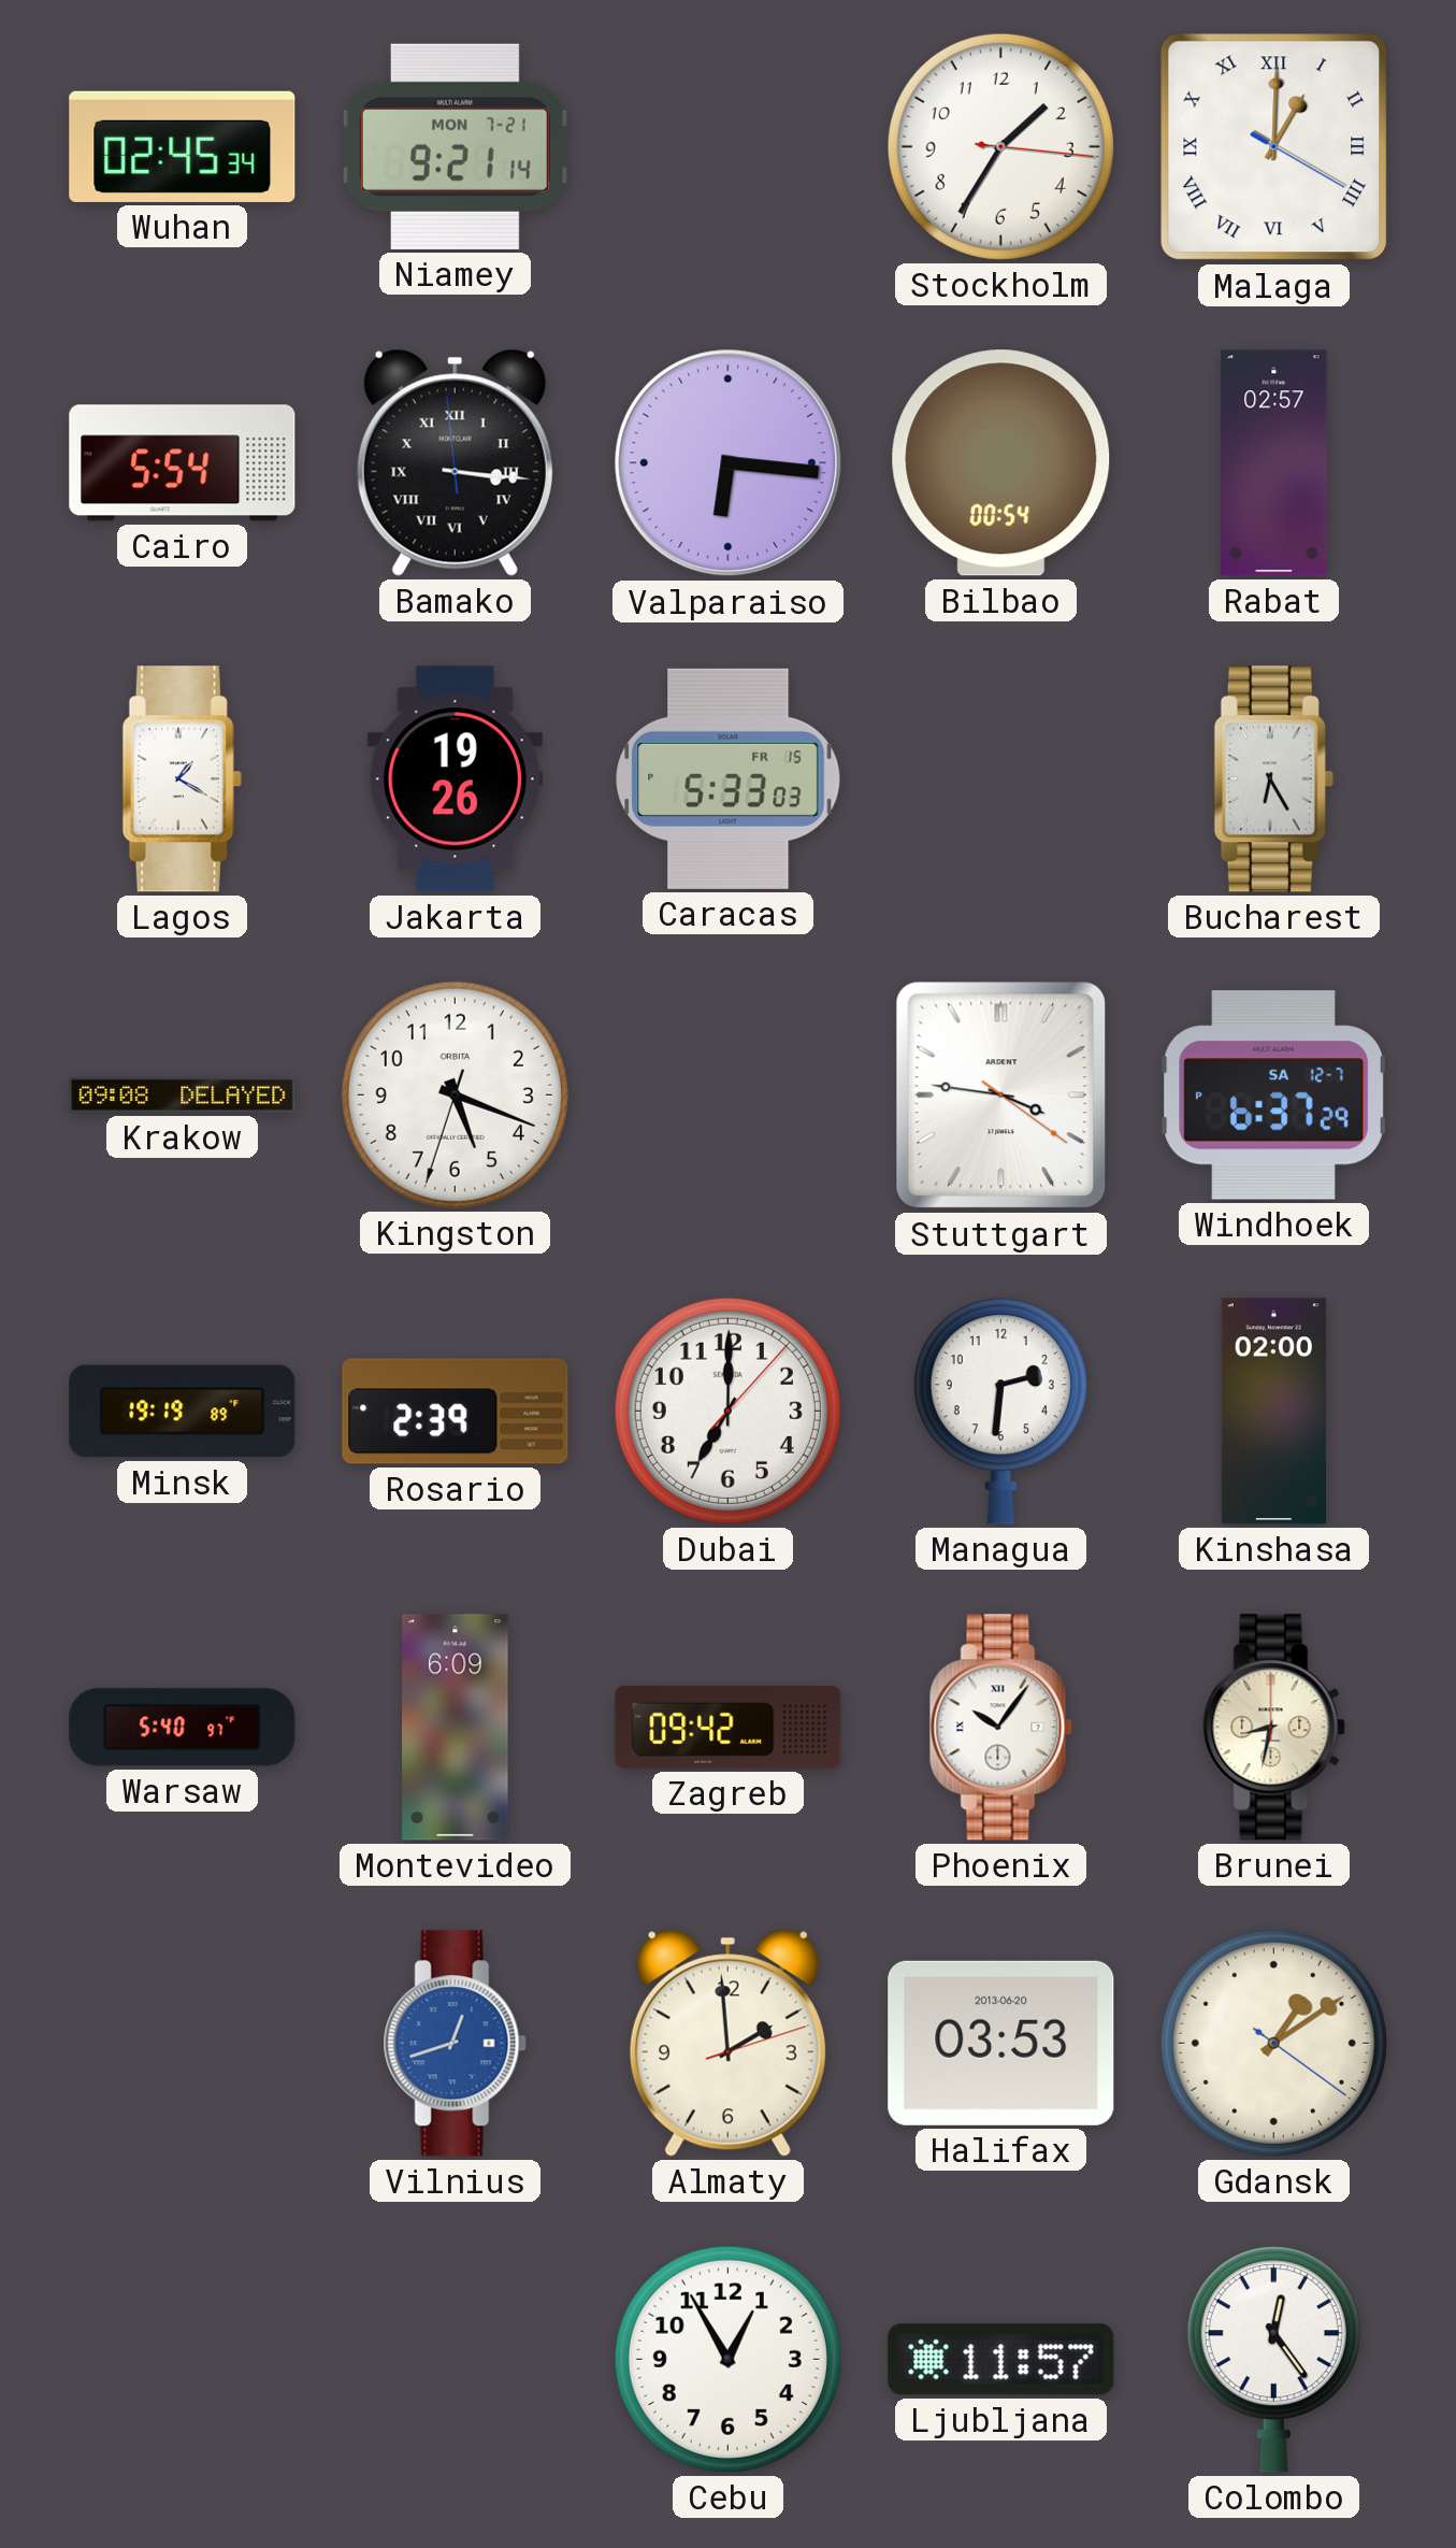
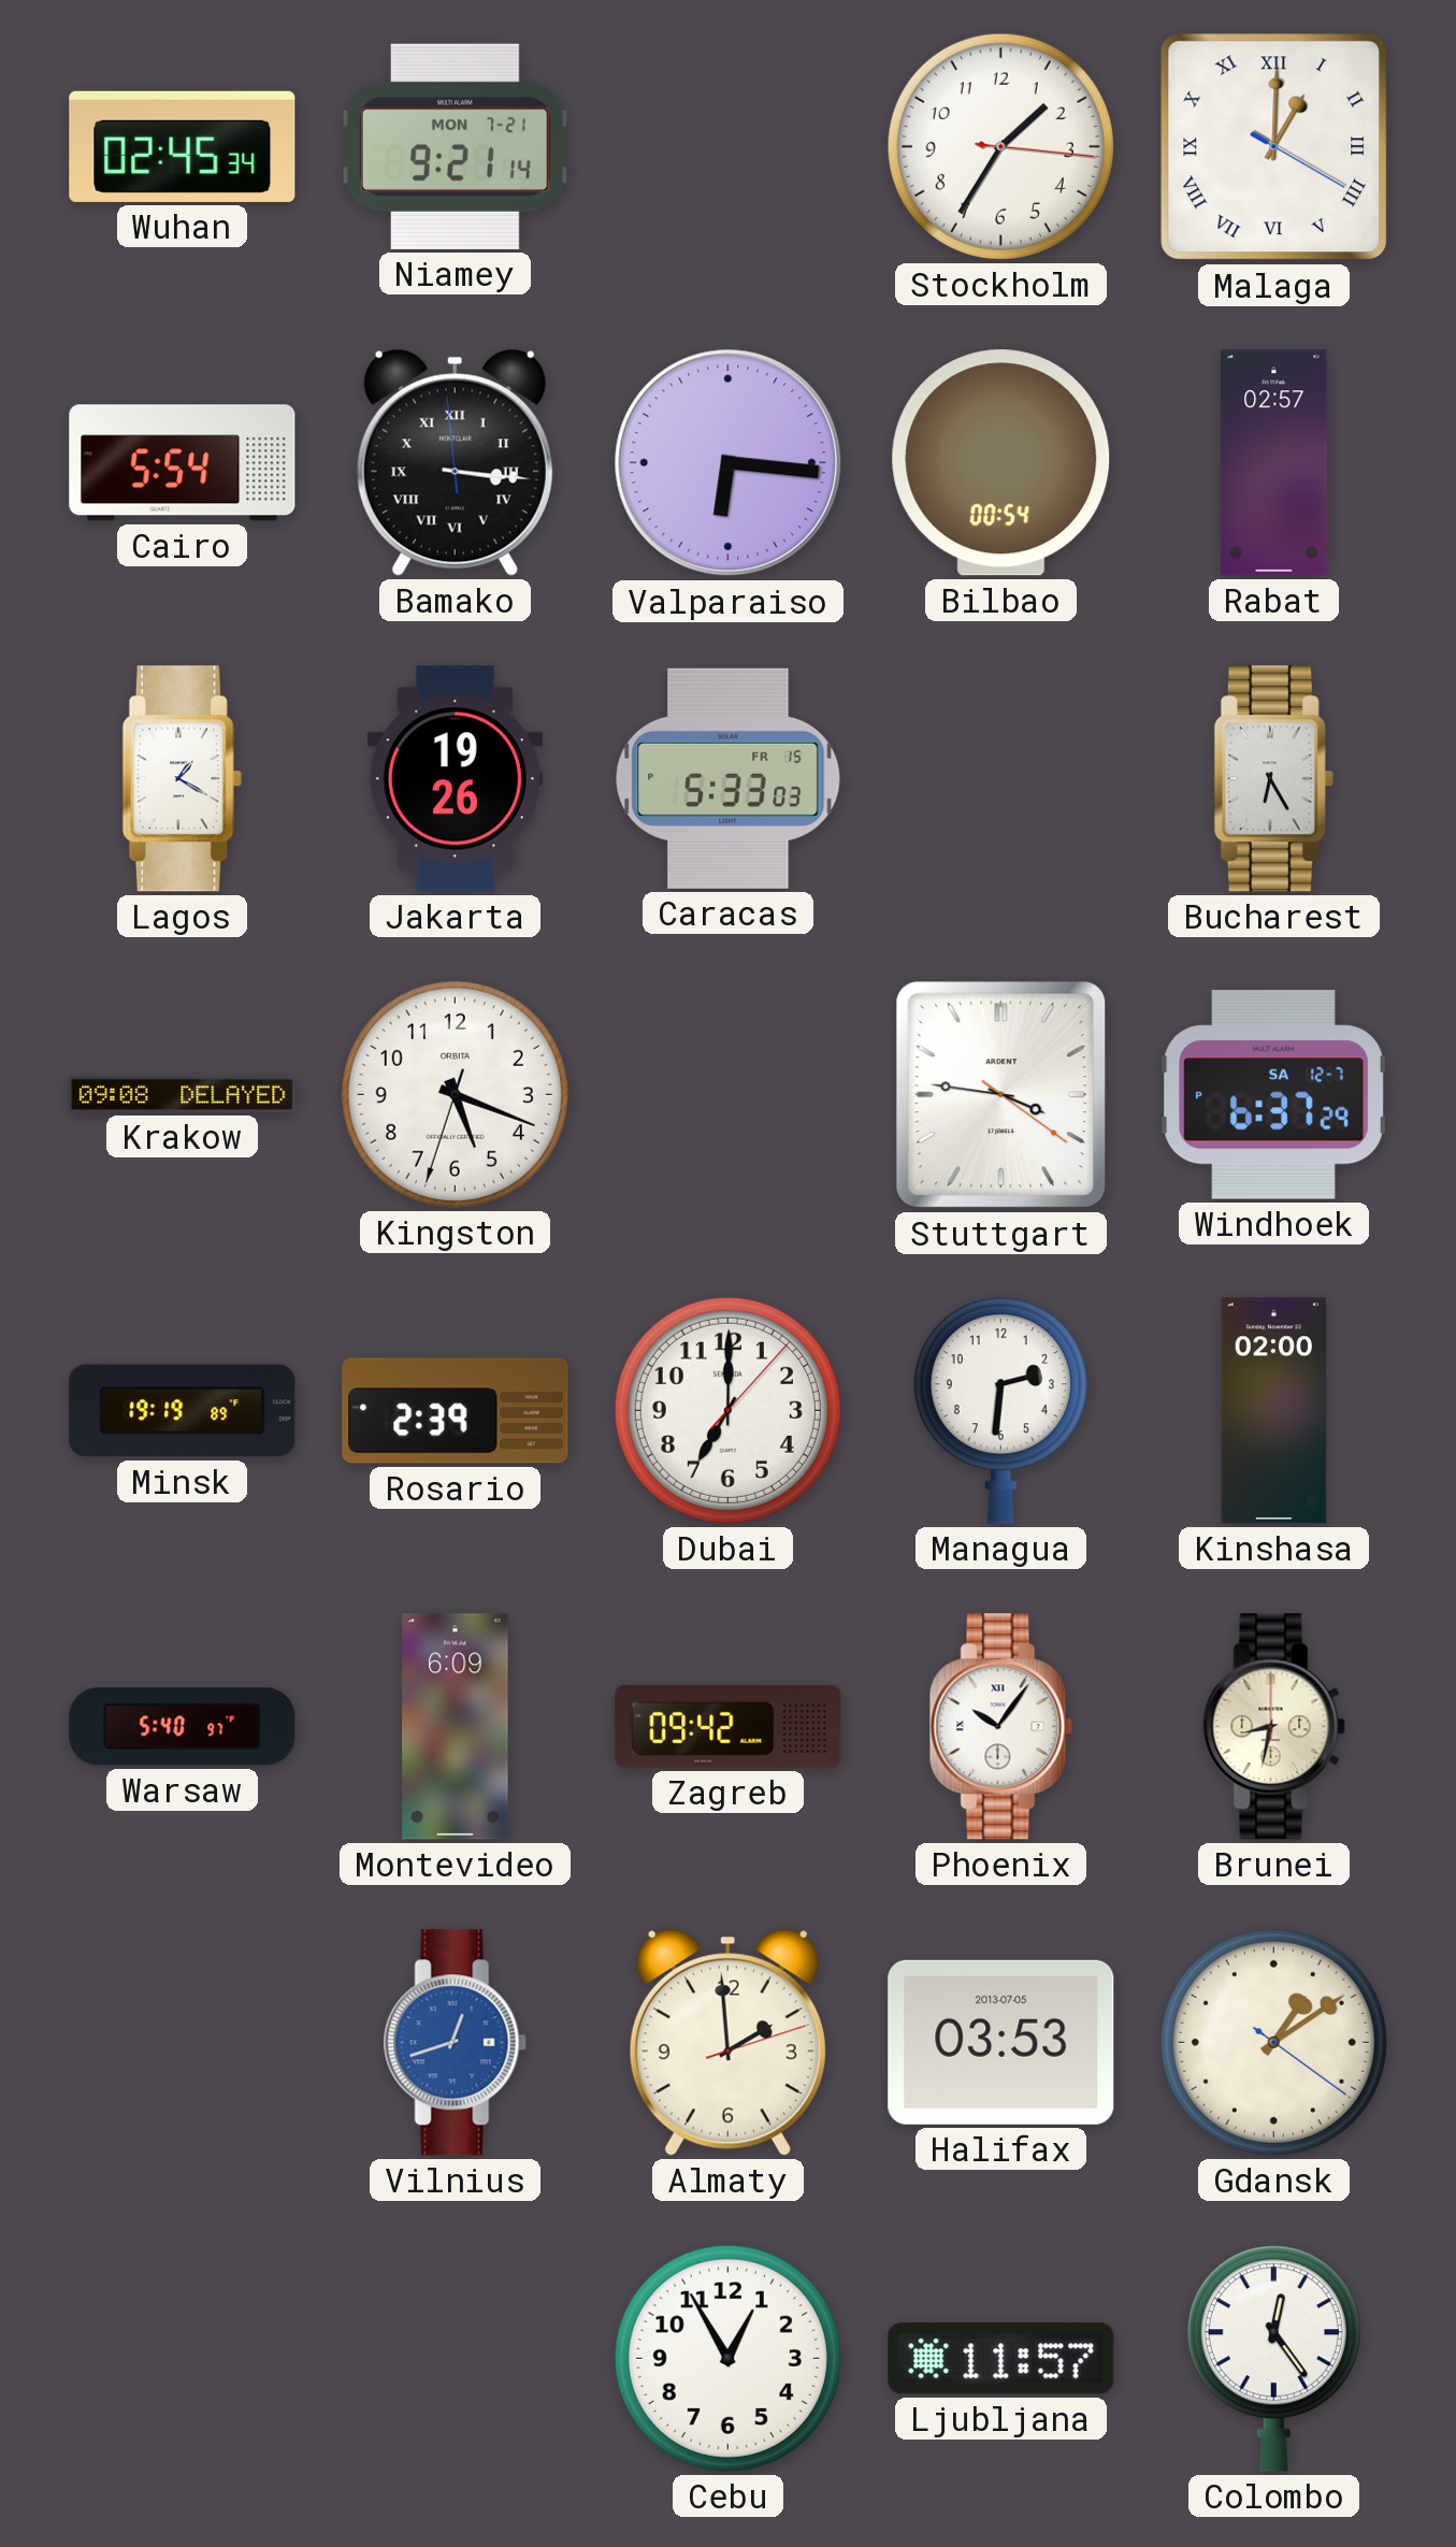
Halifax date: 2013-06-20 -> 2013-07-05 (1001, 2042)
